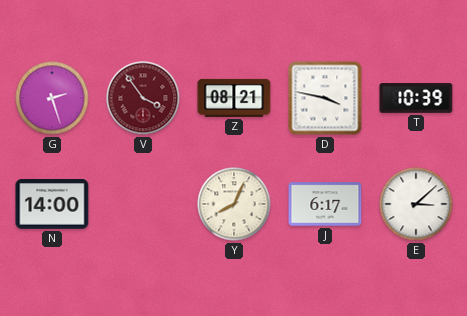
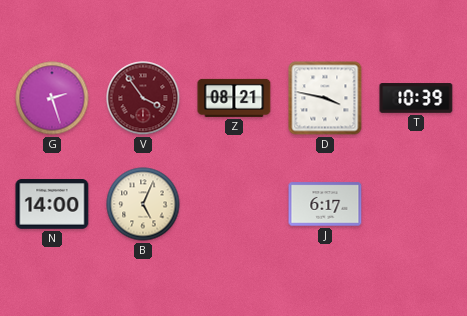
B: none -> 5:04 (143, 204)
Y: 8:04 -> none (234, 204)
E: 3:08 -> none (416, 204)
